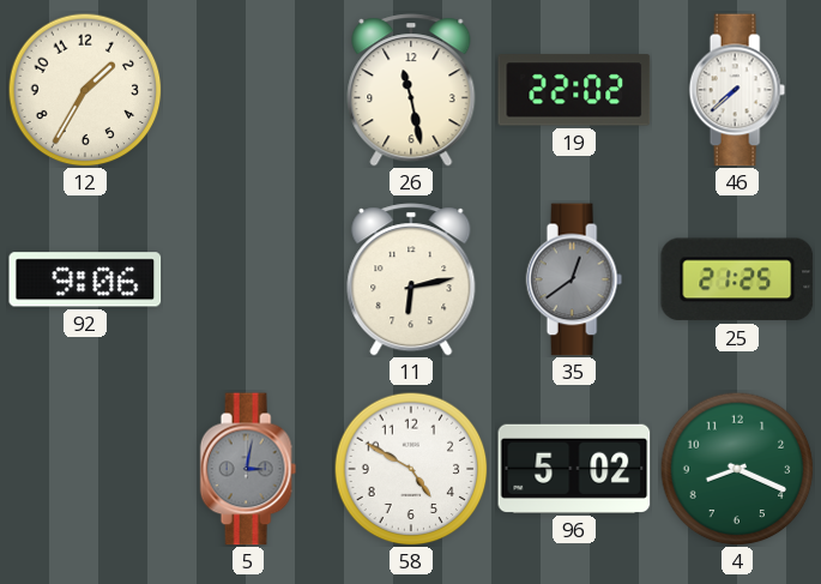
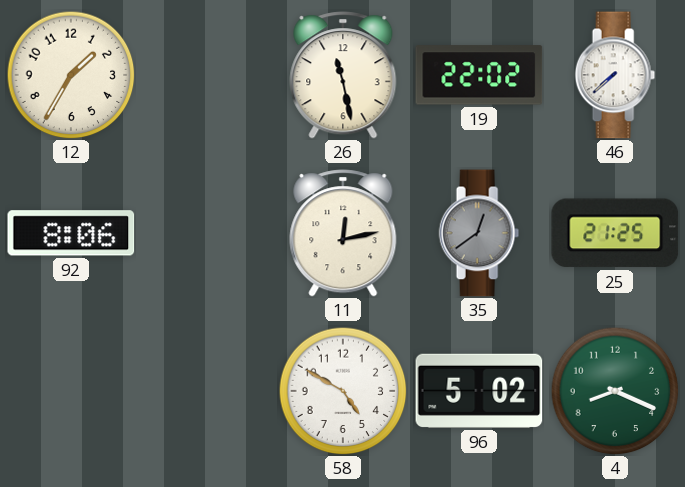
92: 9:06 -> 8:06 (71, 233)
11: 6:13 -> 12:13 (343, 233)
5: 3:02 -> none (248, 469)
